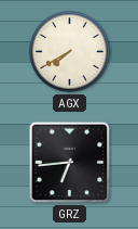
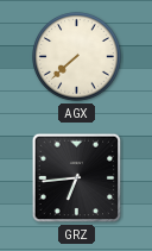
AGX: 7:40 -> 7:38 (77, 57)
